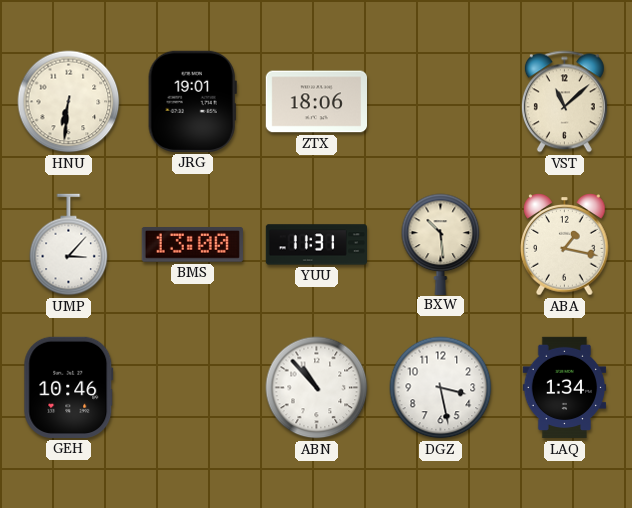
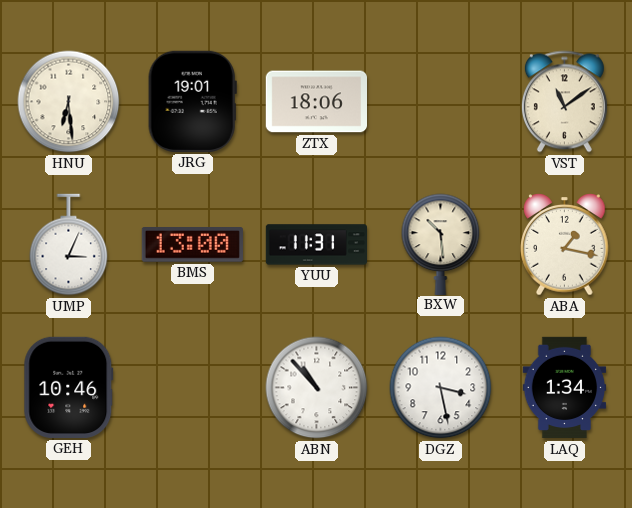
HNU: 6:31 -> 6:29 (69, 102)
VST: 11:08 -> 11:09 (564, 102)
UMP: 3:07 -> 3:04 (69, 245)
